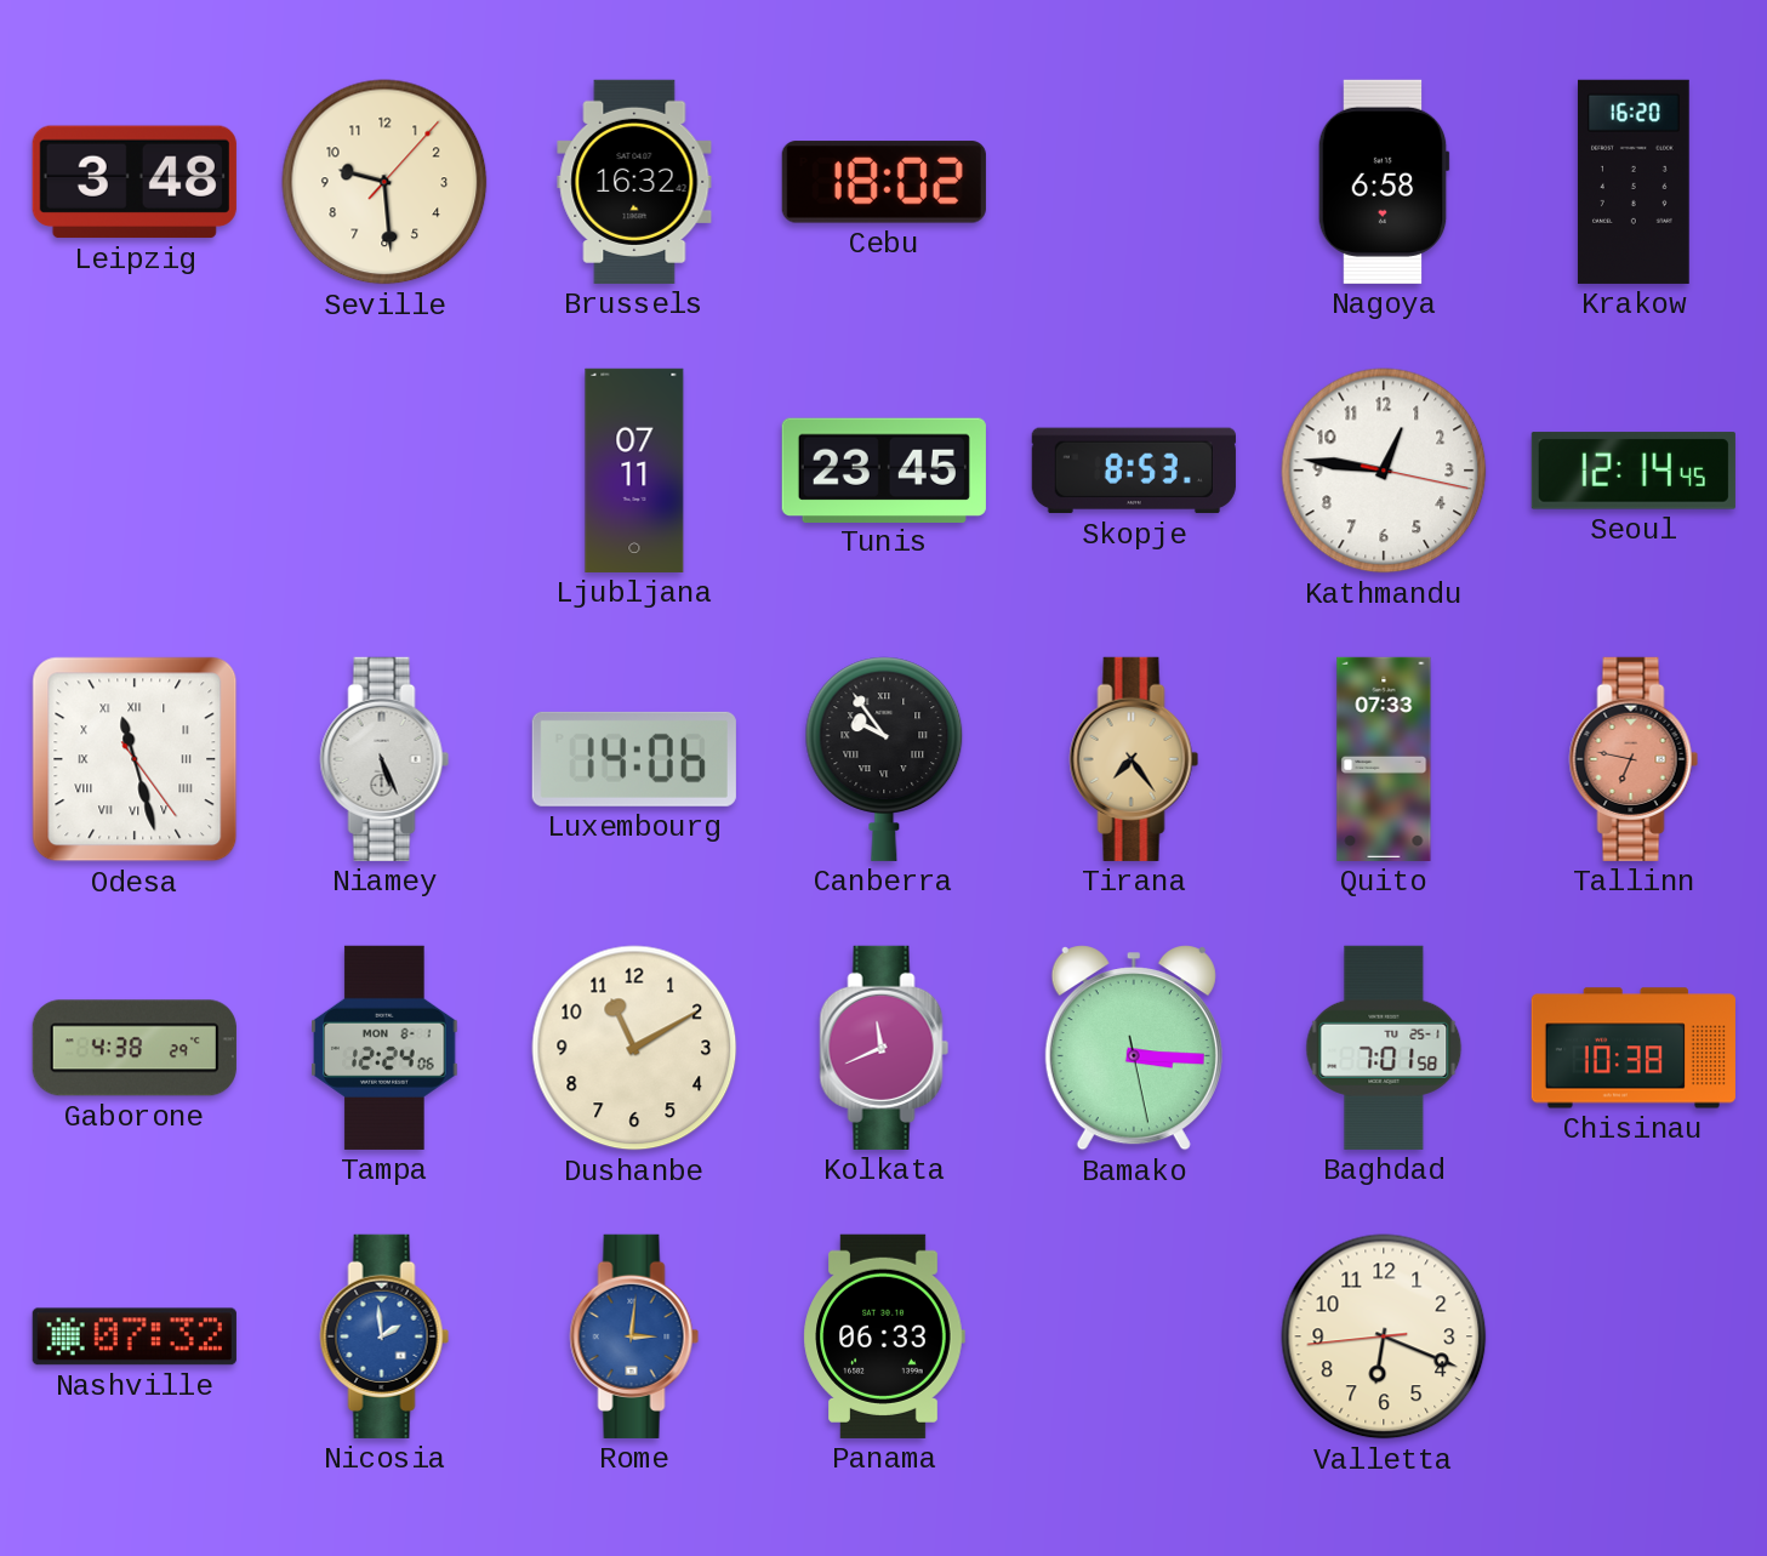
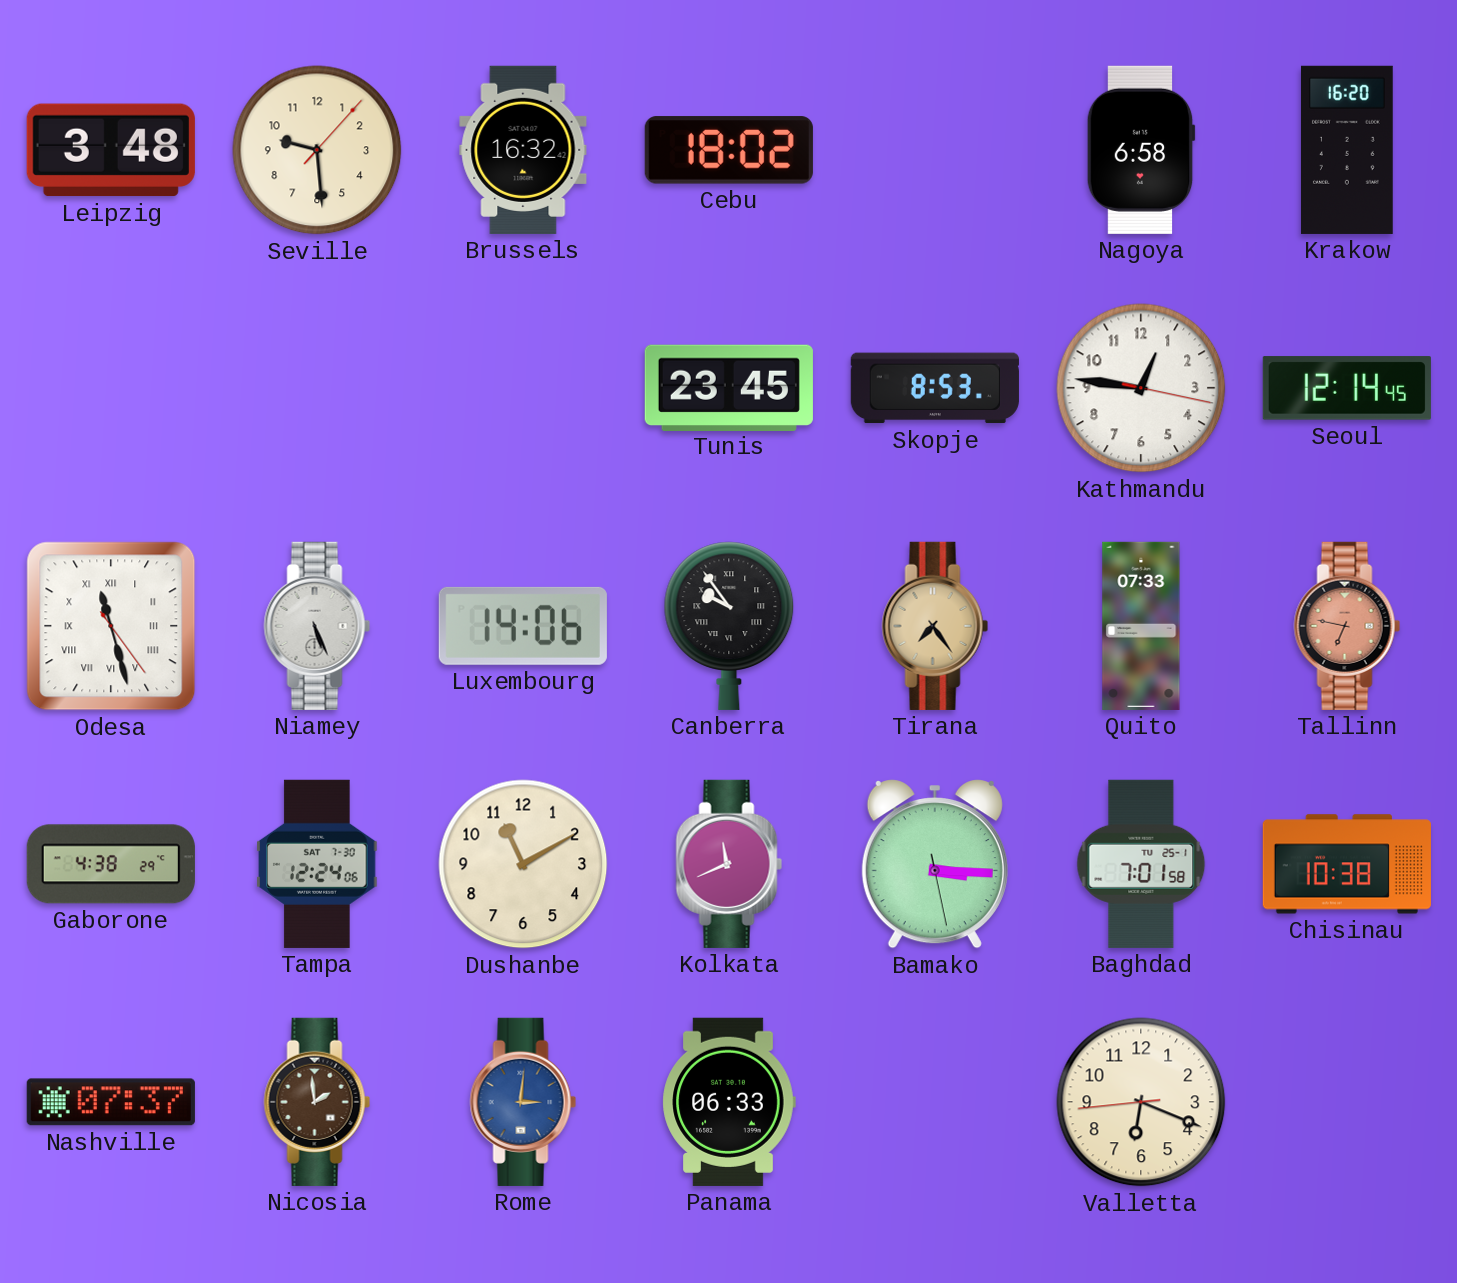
Ljubljana: 07:11 -> none (634, 471)
Tampa date: MON 8-1 -> SAT 7-30 (317, 864)
Nashville: 07:32 -> 07:37 (111, 1102)
Nicosia dial: blue -> brown (317, 1102)
